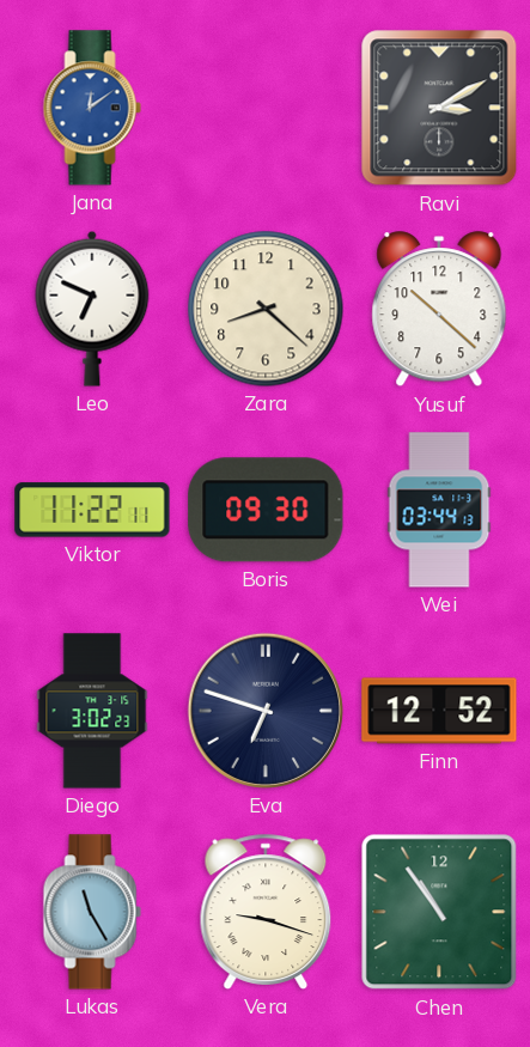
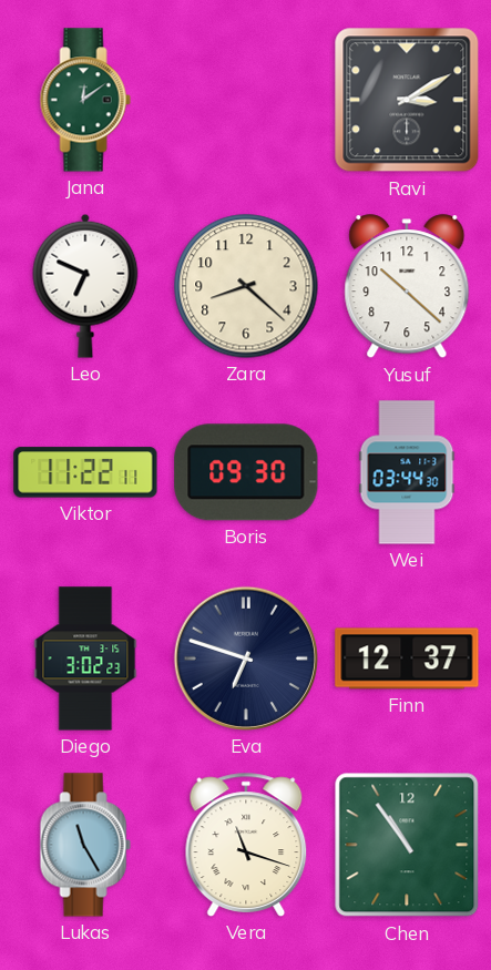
Jana dial: blue -> green (85, 100)
Wei: 03:44:13 -> 03:44:30 (407, 472)
Finn: 12:52 -> 12:37 (407, 658)
Vera: 9:18 -> 11:18 (246, 845)
